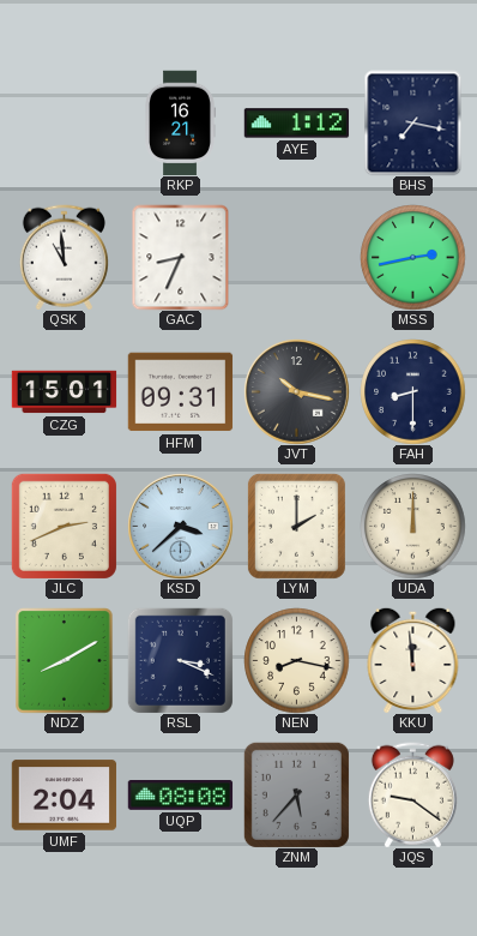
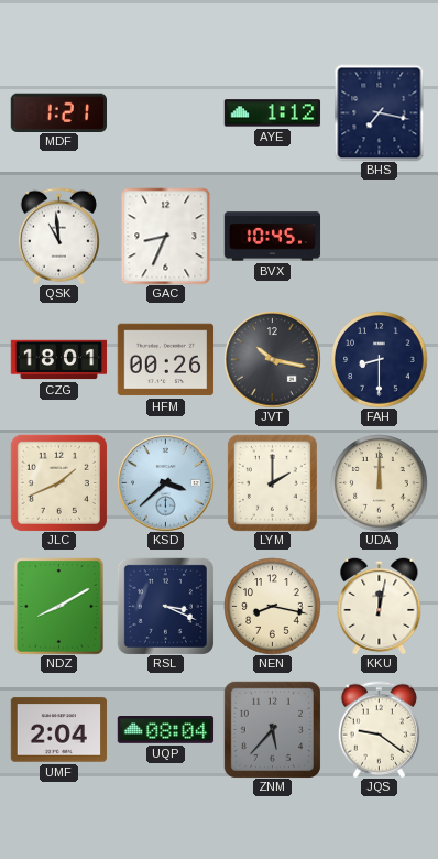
MDF: none -> 1:21 (58, 112)
RKP: 16:21 -> none (180, 124)
BVX: none -> 10:45 (272, 237)
MSS: 2:43 -> none (412, 257)
CZG: 15:01 -> 18:01 (58, 360)
HFM: 09:31 -> 00:26 (165, 360)
JLC: 2:41 -> 1:41 (58, 482)
KKU: 11:59 -> 12:02 (380, 606)
UQP: 08:08 -> 08:04 (165, 730)
